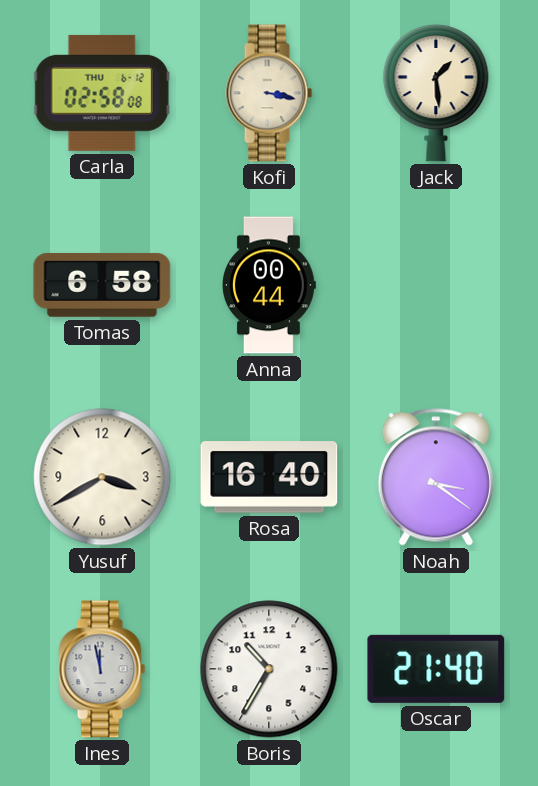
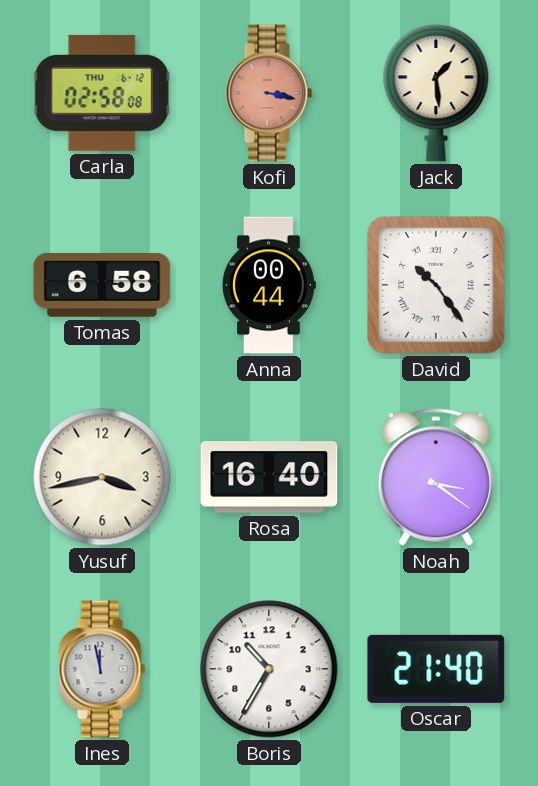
Kofi dial: cream -> salmon (269, 93)
David: none -> 10:24 (437, 286)
Yusuf: 3:40 -> 3:43 (102, 477)
